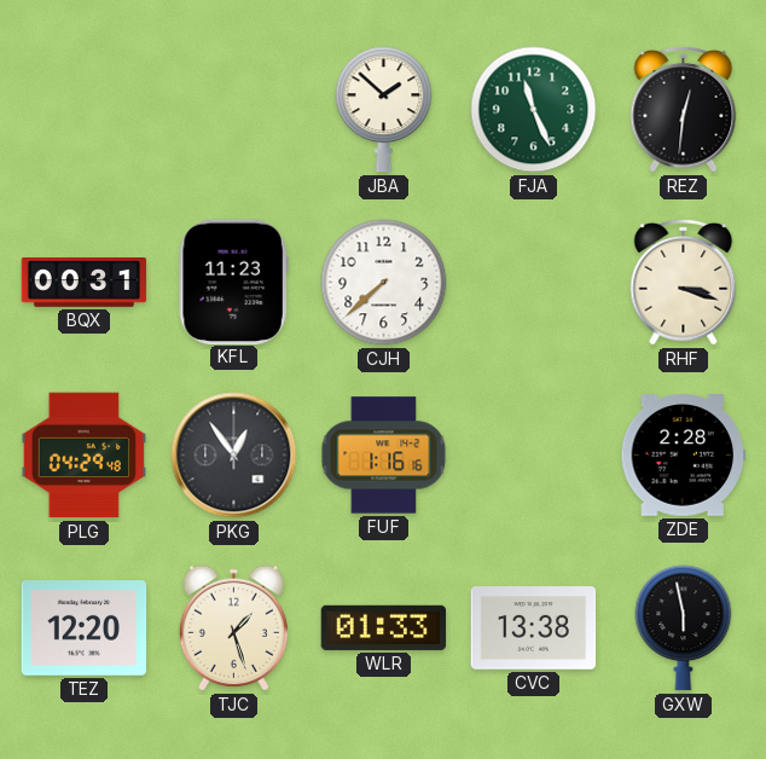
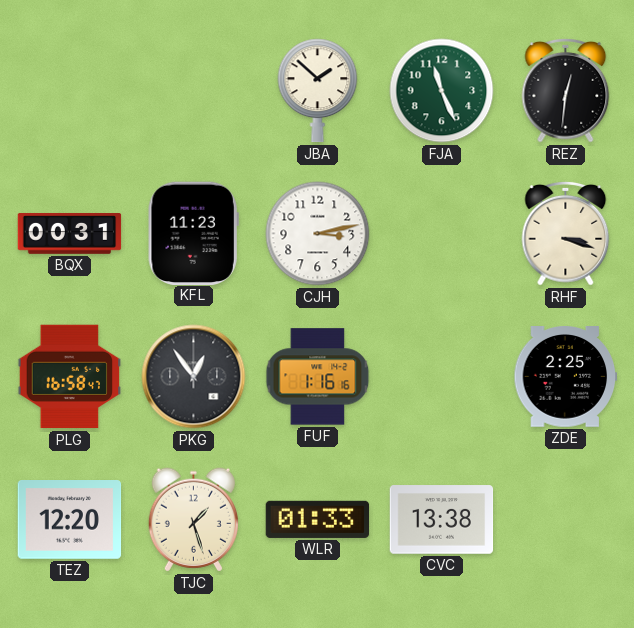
CJH: 7:38 -> 3:13 (318, 234)
PLG: 04:29 -> 16:58 (70, 377)
ZDE: 2:28 -> 2:25 (566, 377)
GXW: 5:58 -> none (684, 628)
